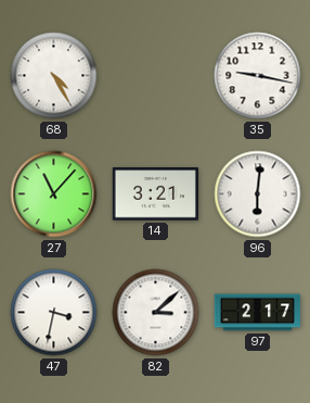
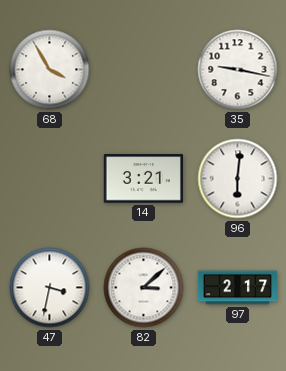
68: 4:25 -> 3:55 (50, 70)
27: 11:07 -> none (54, 194)
